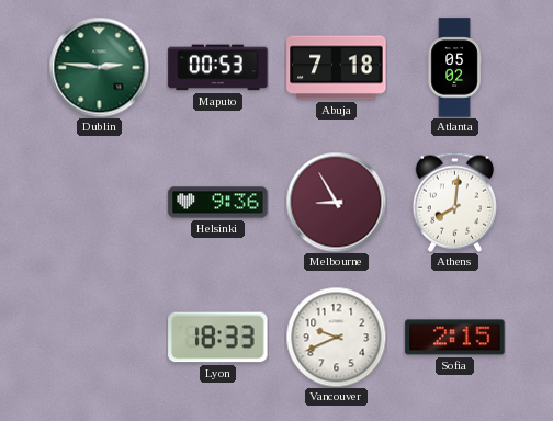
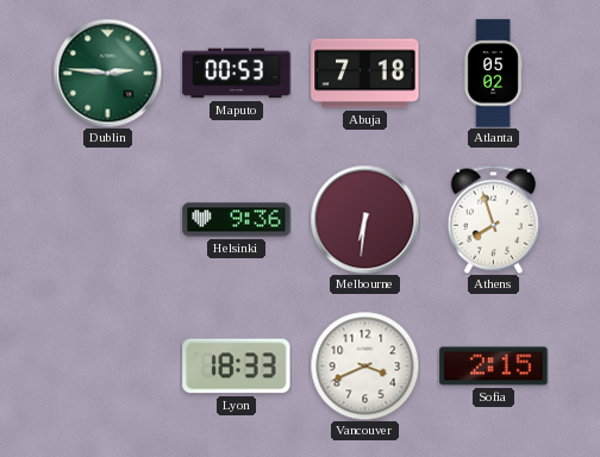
Melbourne: 8:55 -> 6:31 (364, 219)
Athens: 8:01 -> 7:57 (493, 219)
Vancouver: 9:41 -> 3:41 (364, 365)
